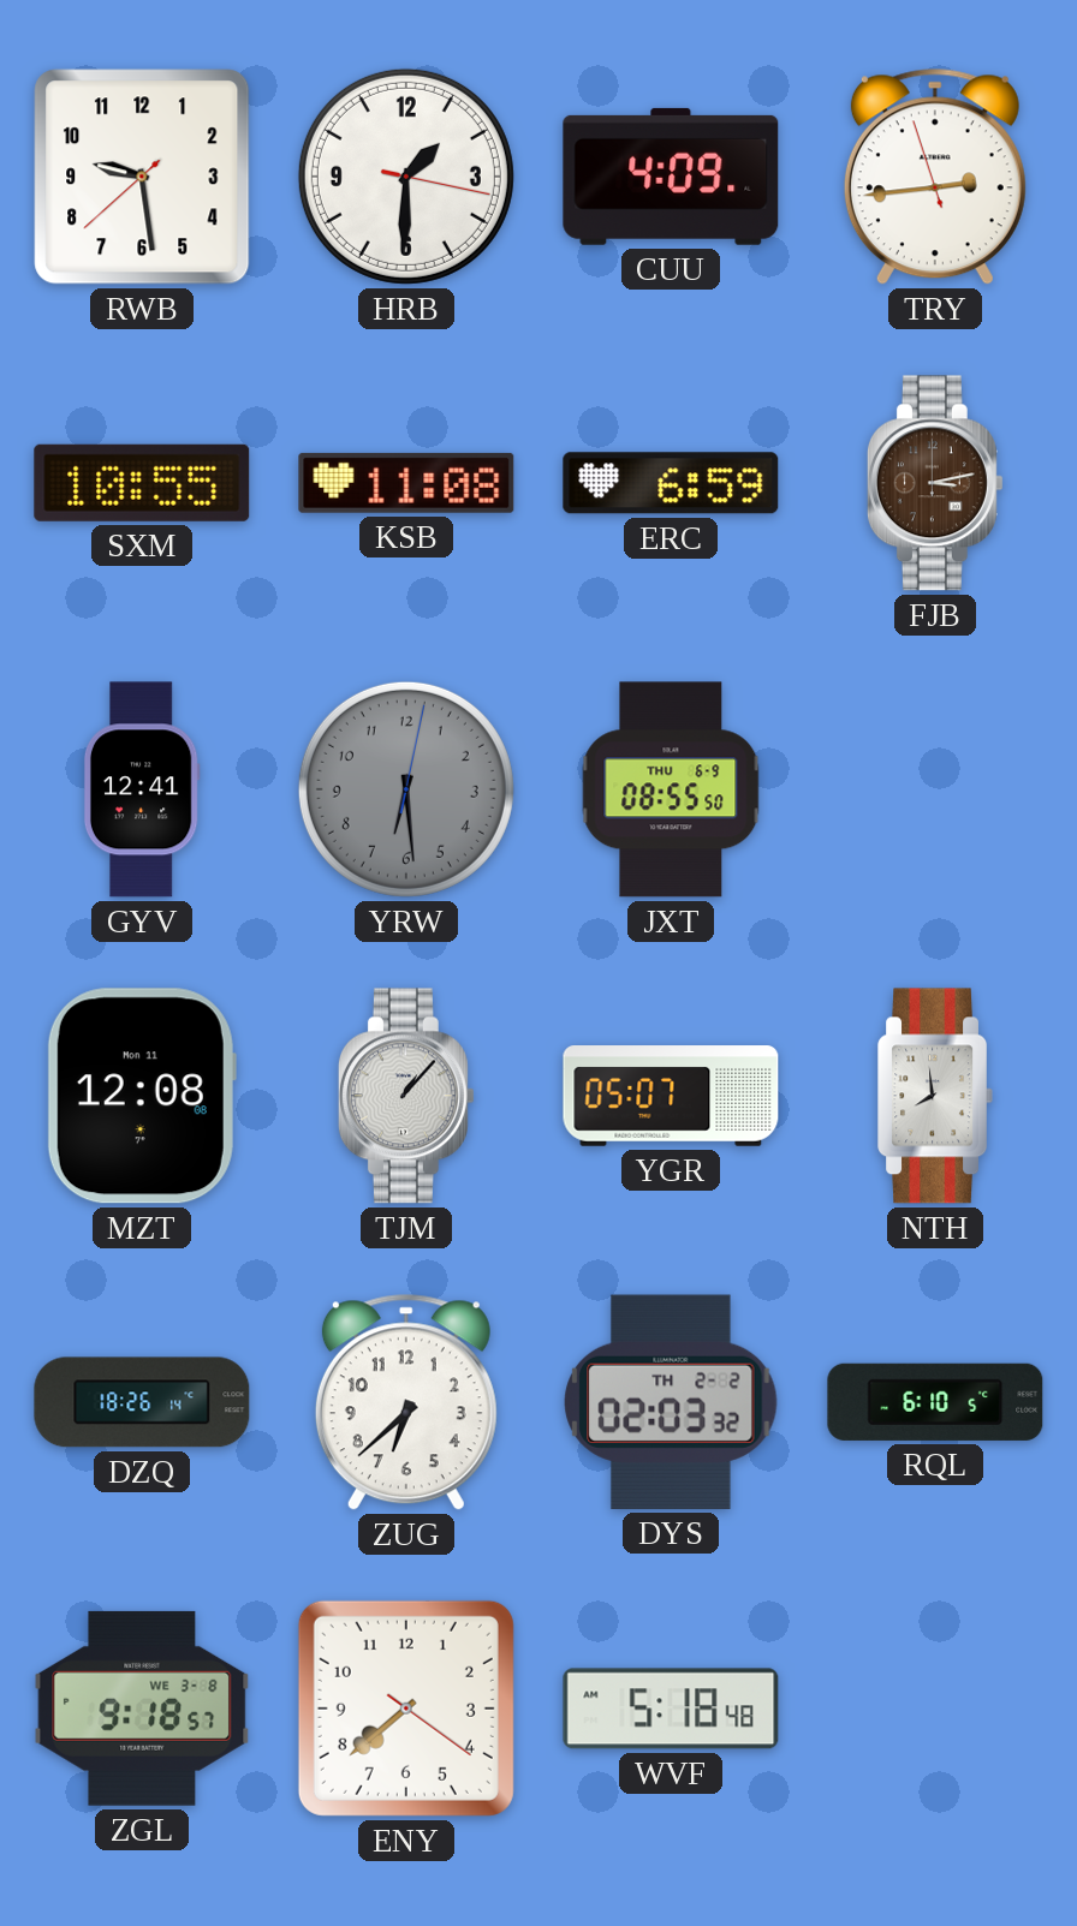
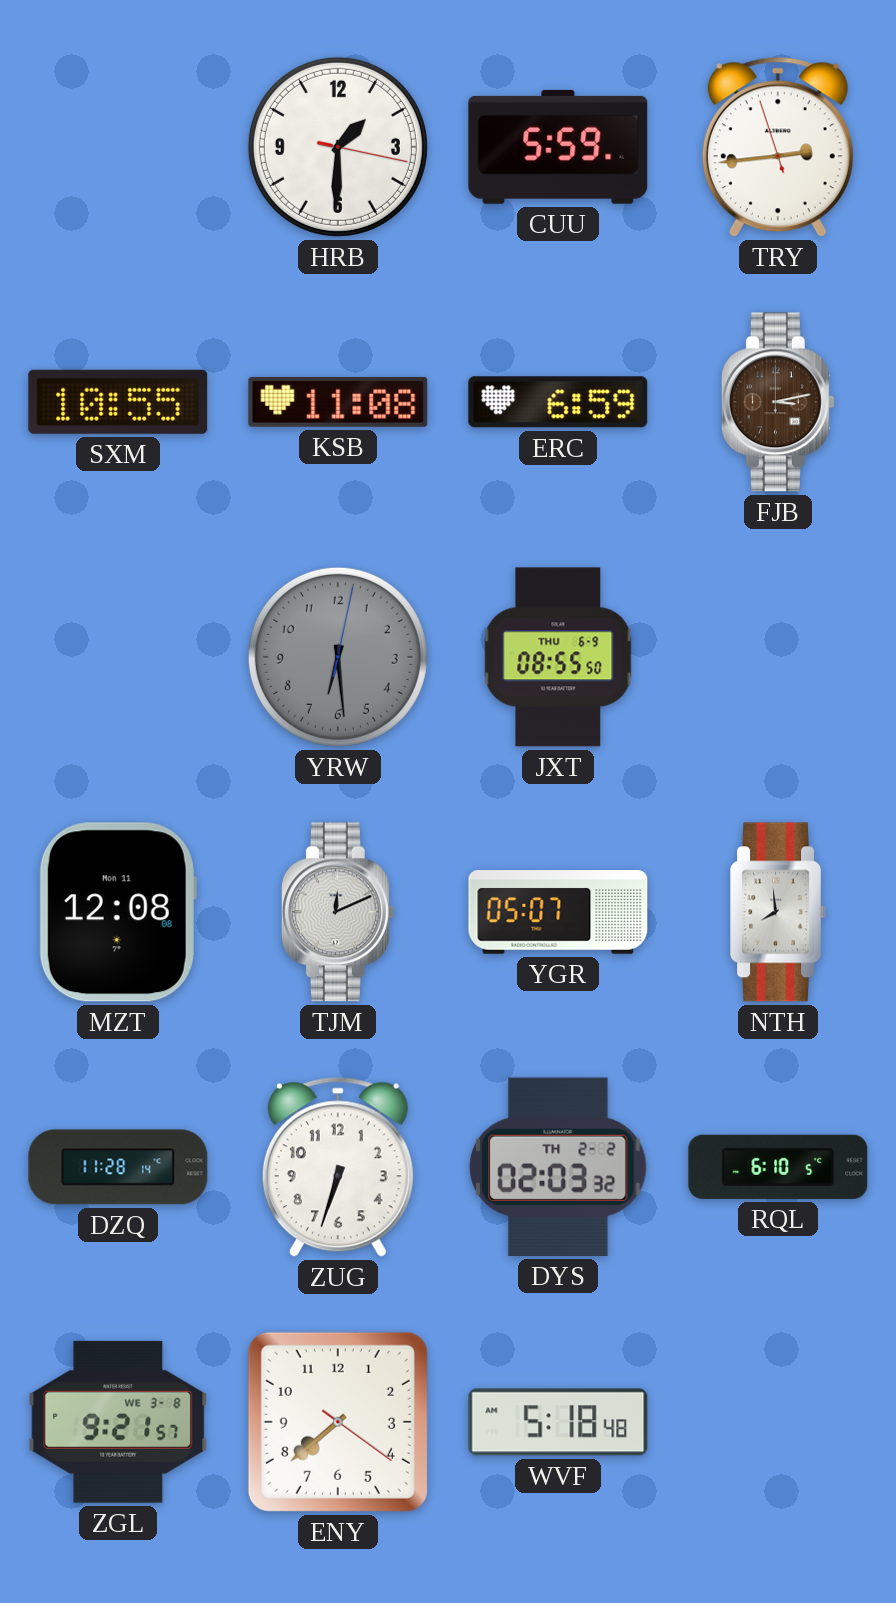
RWB: 9:28 -> none (142, 177)
CUU: 4:09 -> 5:59 (558, 147)
GYV: 12:41 -> none (142, 789)
TJM: 1:07 -> 12:11 (338, 912)
DZQ: 18:26 -> 11:28 (118, 1167)
ZUG: 6:38 -> 6:33 (338, 1167)
ZGL: 9:18 -> 9:21 (118, 1422)
